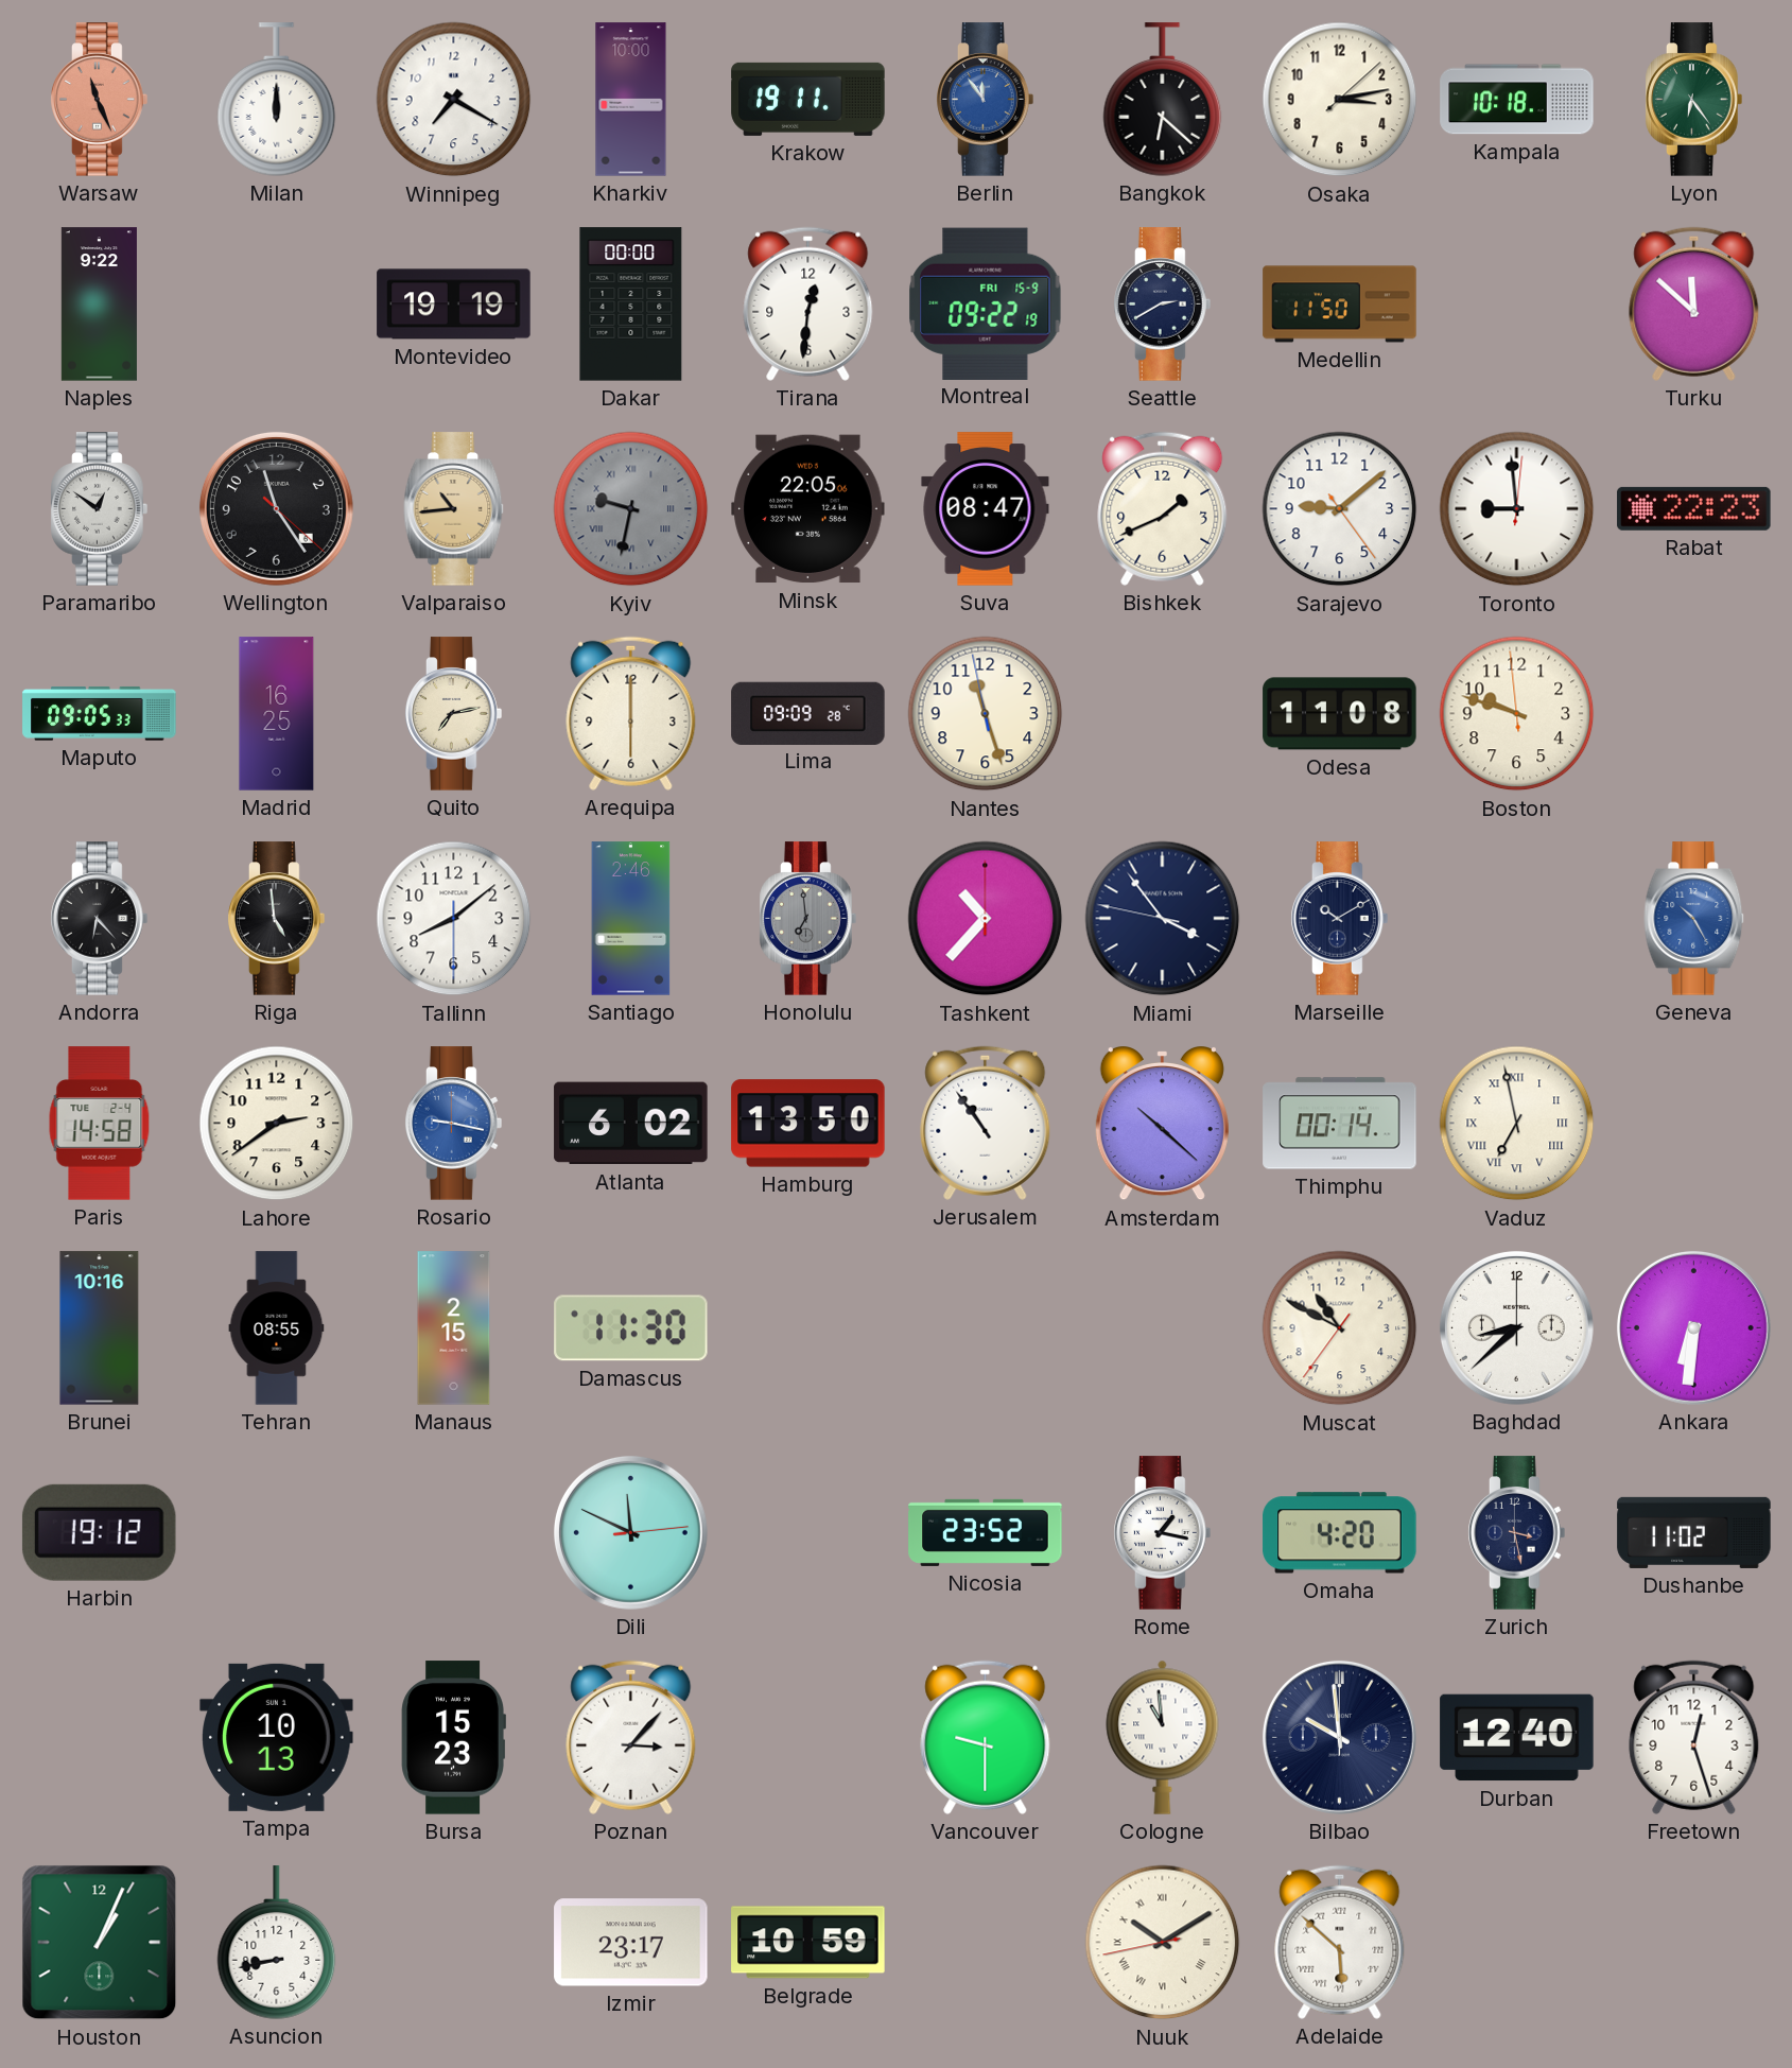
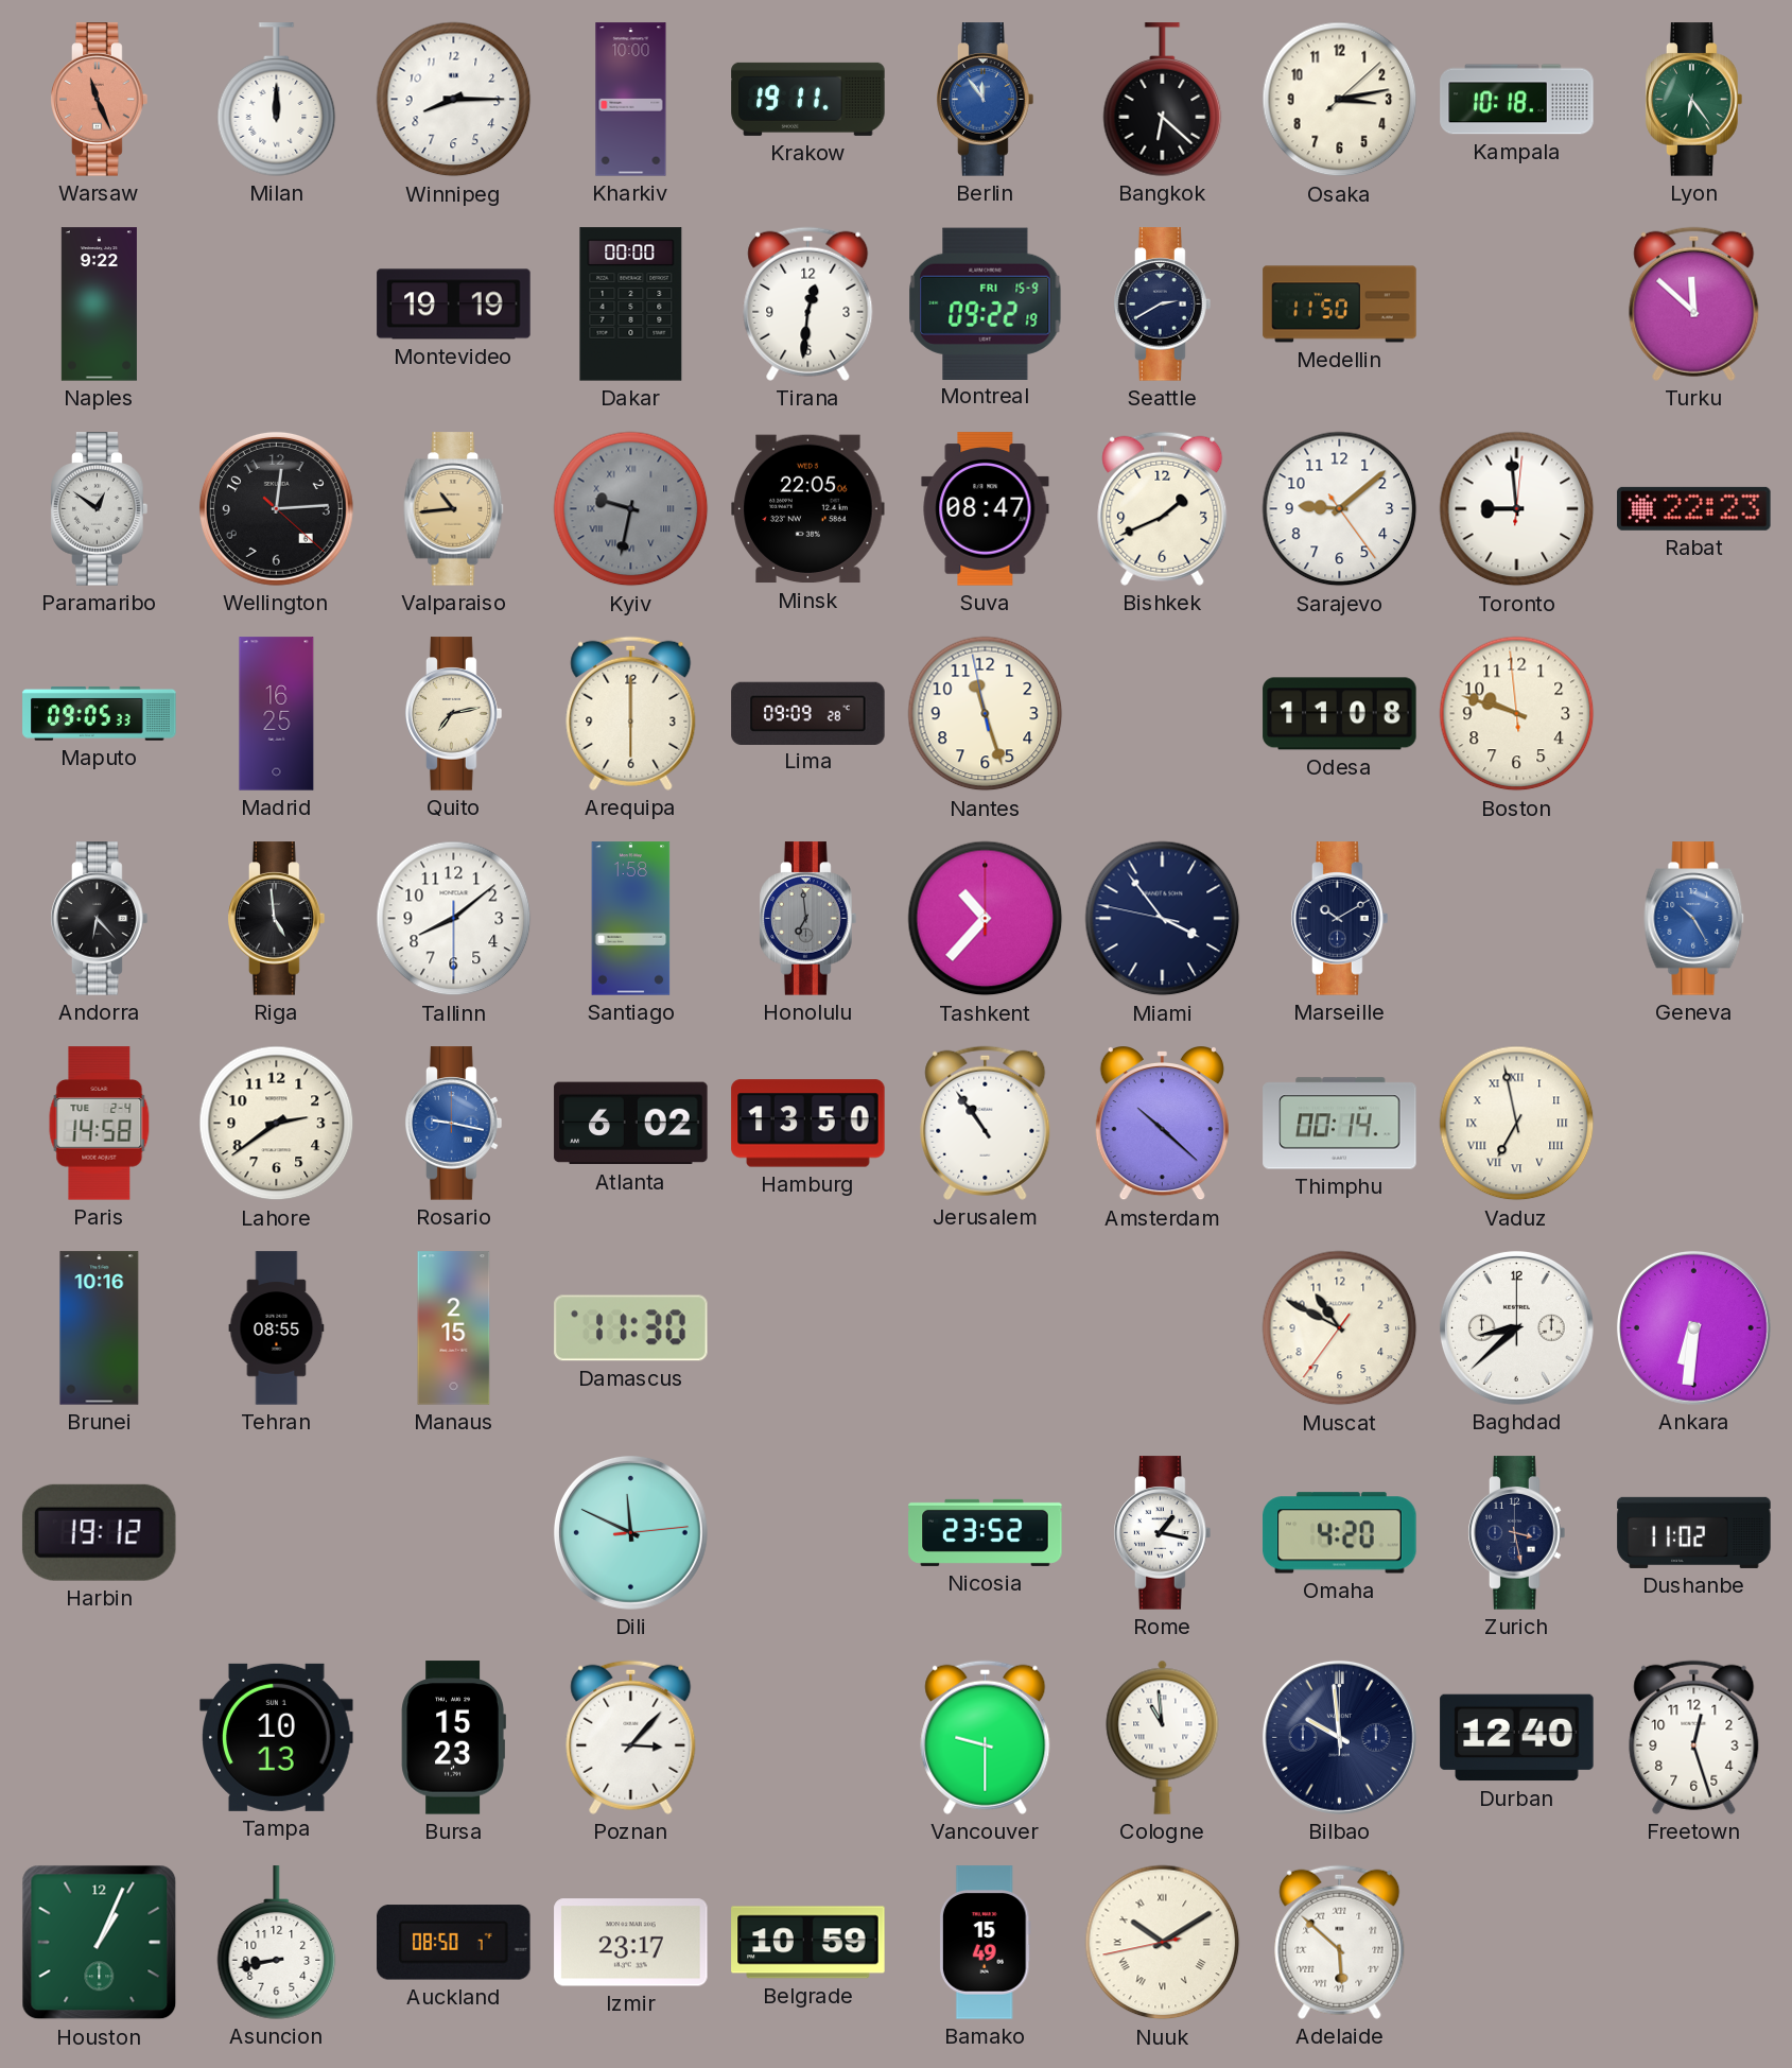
Winnipeg: 7:20 -> 8:15 (454, 100)
Wellington: 11:24 -> 12:14 (276, 508)
Santiago: 2:46 -> 1:58 (631, 919)
Auckland: none -> 08:50 (454, 1943)
Bamako: none -> 15:49 (985, 1943)
